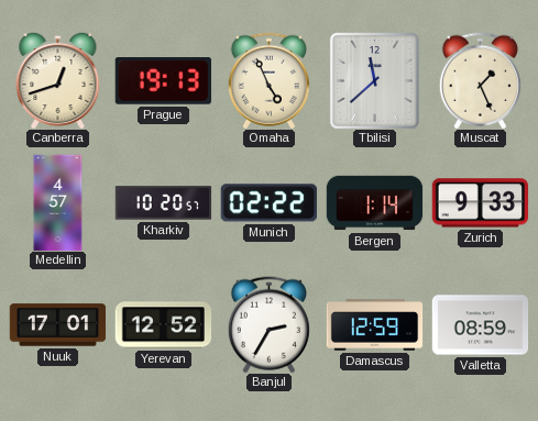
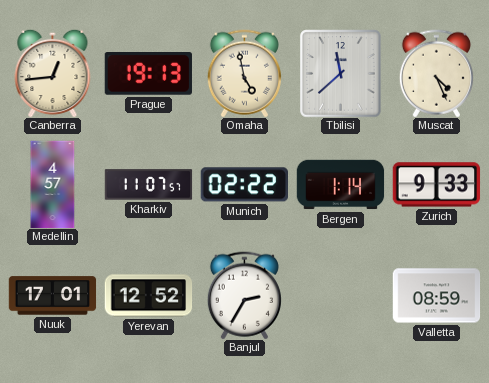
Canberra: 12:42 -> 12:44 (53, 73)
Omaha: 4:56 -> 4:58 (244, 73)
Muscat: 1:26 -> 4:26 (436, 73)
Kharkiv: 10:20 -> 11:07 (148, 185)
Damascus: 12:59 -> none (374, 325)
